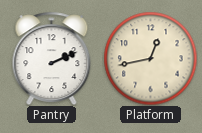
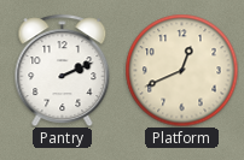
Platform: 12:43 -> 12:41 (181, 70)
